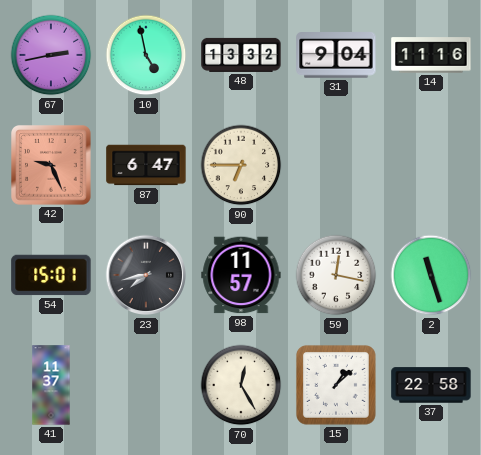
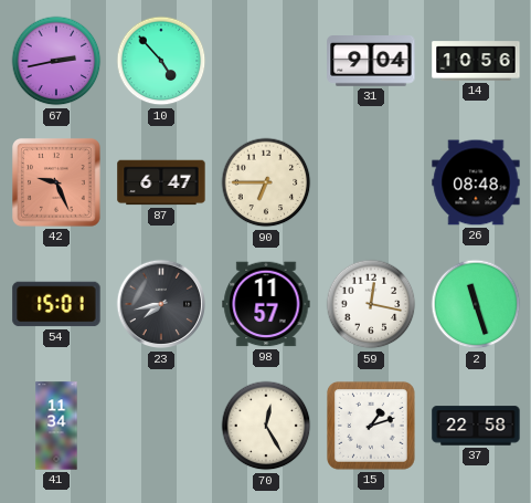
10: 4:58 -> 4:53 (161, 61)
48: 13:32 -> none (241, 55)
14: 11:16 -> 10:56 (476, 61)
26: none -> 08:48 (476, 182)
41: 11:37 -> 11:34 (56, 426)
15: 1:08 -> 1:12 (371, 426)
